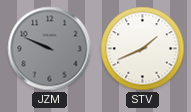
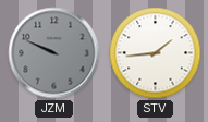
STV: 1:41 -> 1:44 (156, 53)
